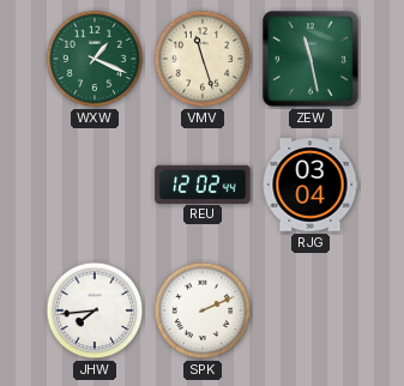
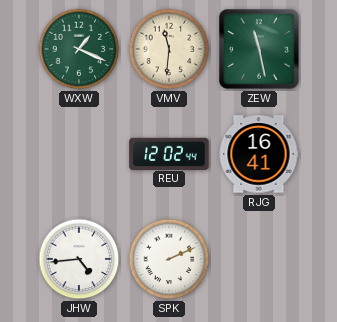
VMV: 11:27 -> 11:31 (169, 49)
RJG: 03:04 -> 16:41 (259, 154)
JHW: 7:44 -> 4:44 (79, 259)
